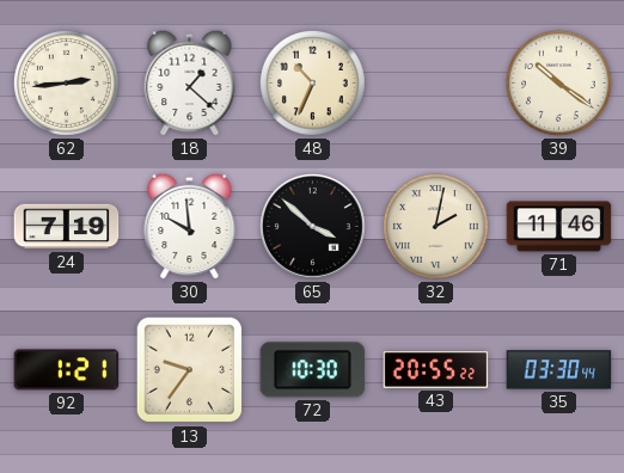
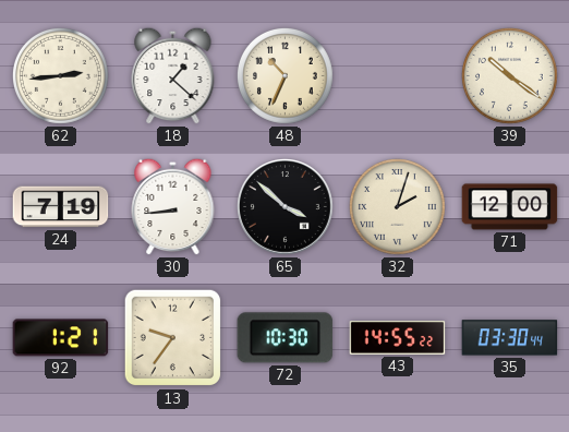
30: 9:59 -> 8:44 (173, 206)
32: 2:02 -> 2:03 (397, 206)
71: 11:46 -> 12:00 (510, 207)
43: 20:55 -> 14:55 (398, 338)
